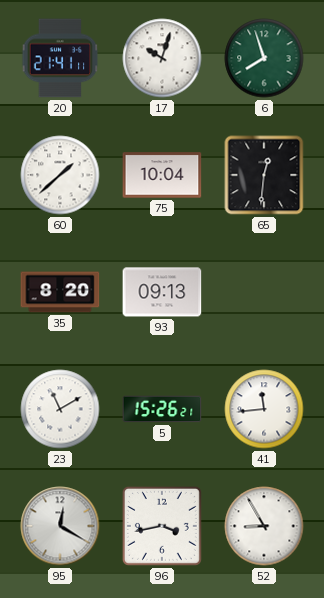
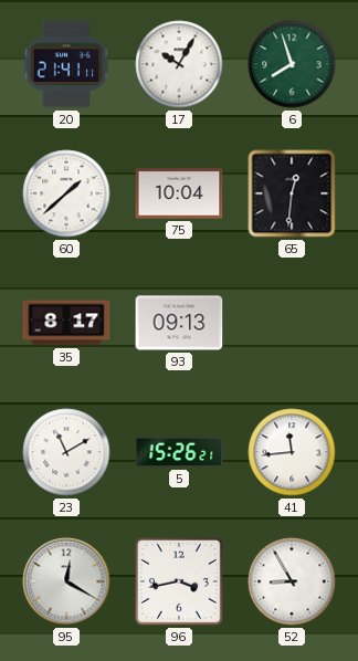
17: 10:03 -> 10:05 (179, 64)
35: 8:20 -> 8:17 (66, 323)
